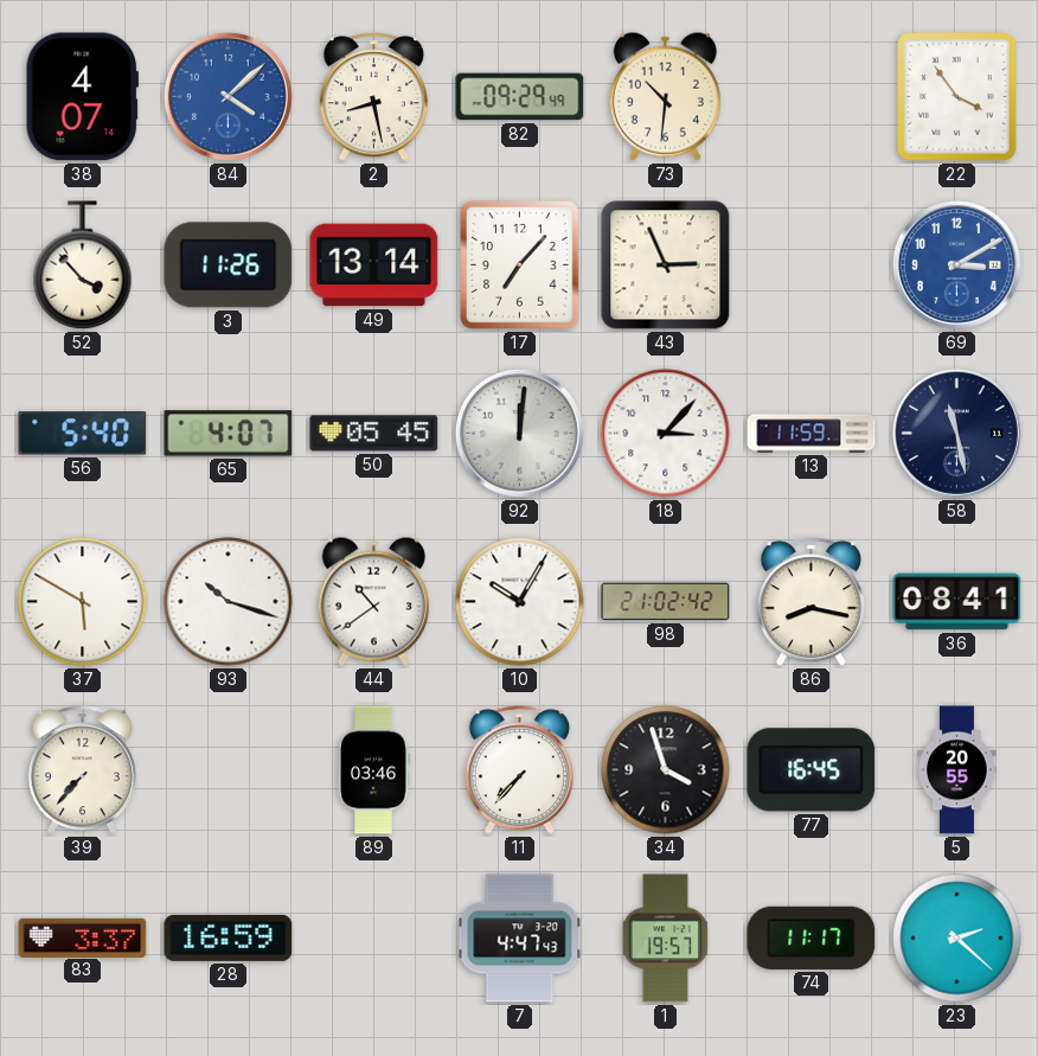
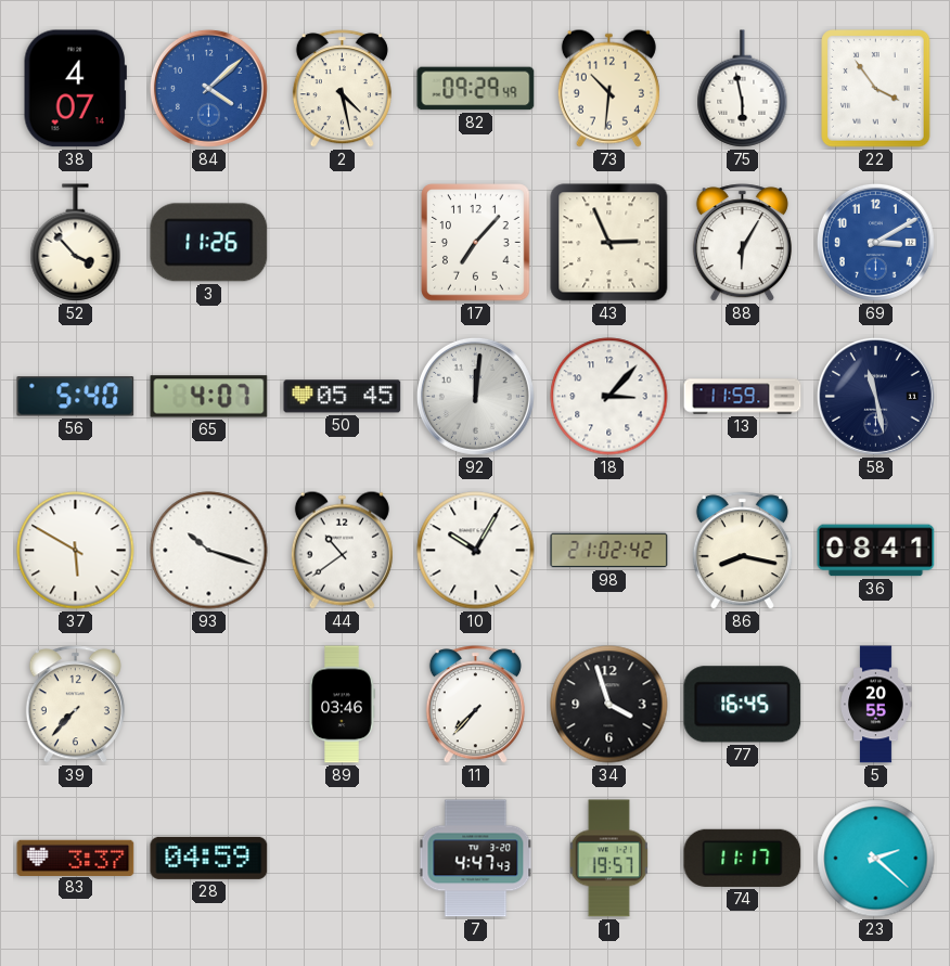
2: 8:28 -> 4:28 (342, 89)
75: none -> 5:58 (743, 89)
49: 13:14 -> none (374, 265)
88: none -> 6:05 (742, 243)
28: 16:59 -> 04:59 (209, 858)
